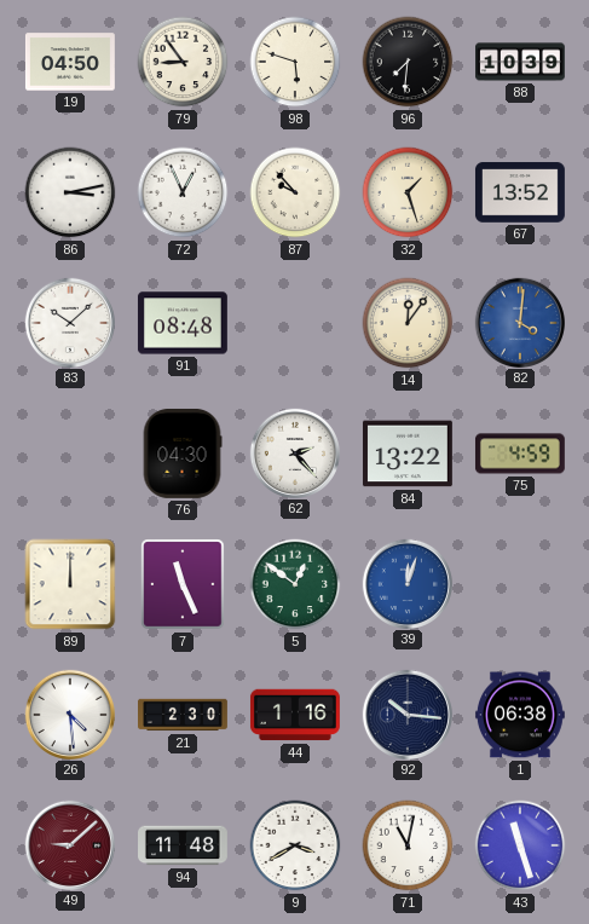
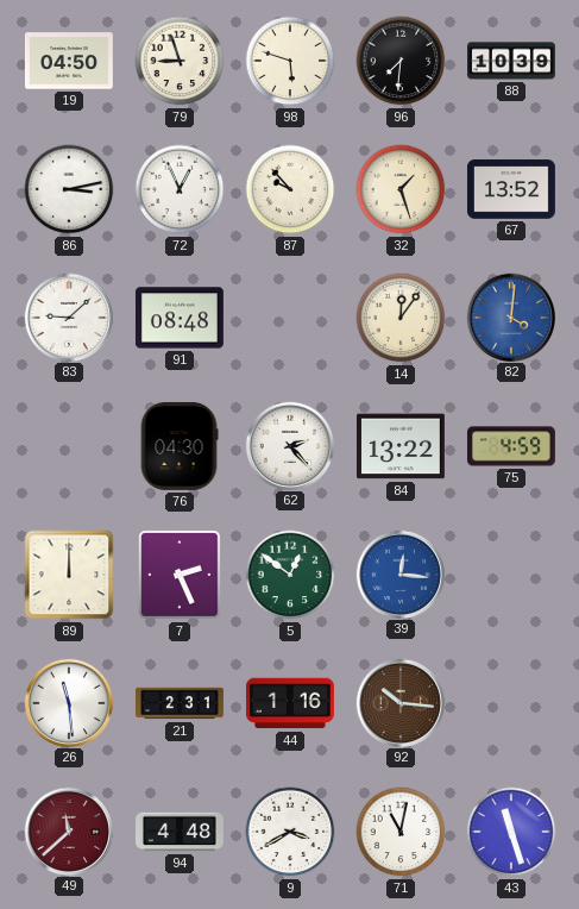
79: 8:54 -> 8:57 (180, 61)
83: 10:08 -> 9:08 (68, 316)
7: 11:26 -> 2:26 (180, 575)
39: 12:03 -> 12:16 (399, 573)
26: 4:29 -> 11:29 (68, 702)
21: 2:30 -> 2:31 (181, 703)
92 dial: navy -> brown (399, 702)
1: 06:38 -> none (520, 715)
49: 9:08 -> 11:38 (68, 830)
94: 11:48 -> 4:48 (181, 832)
